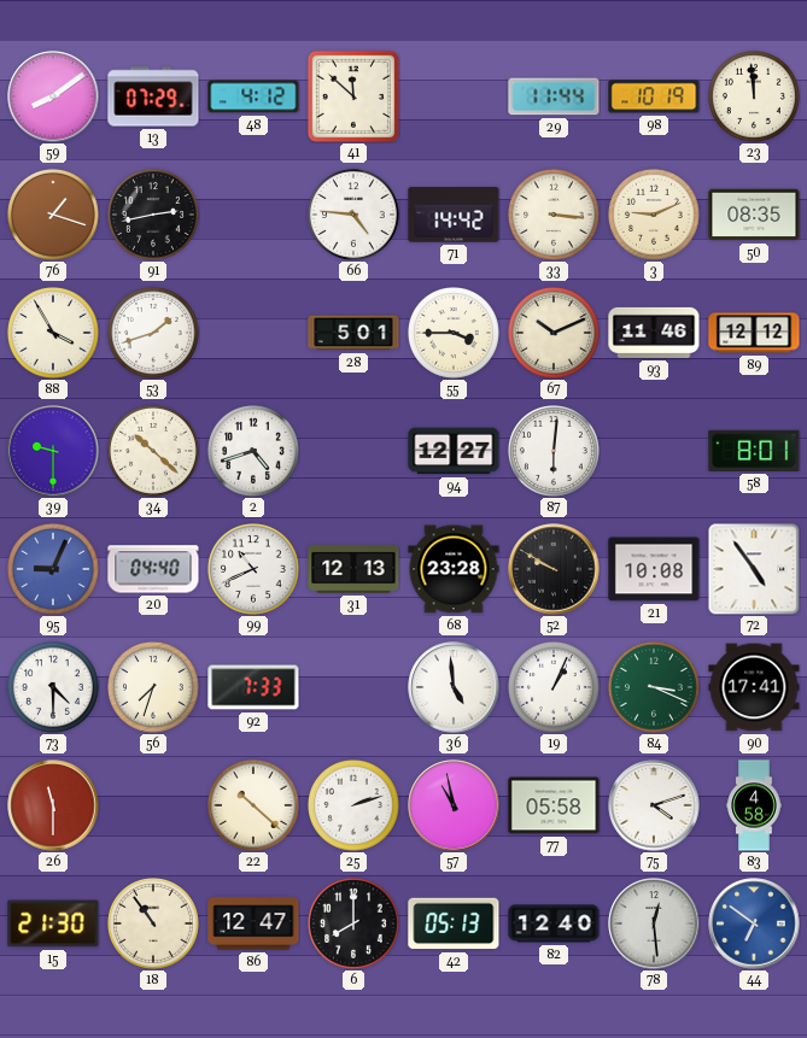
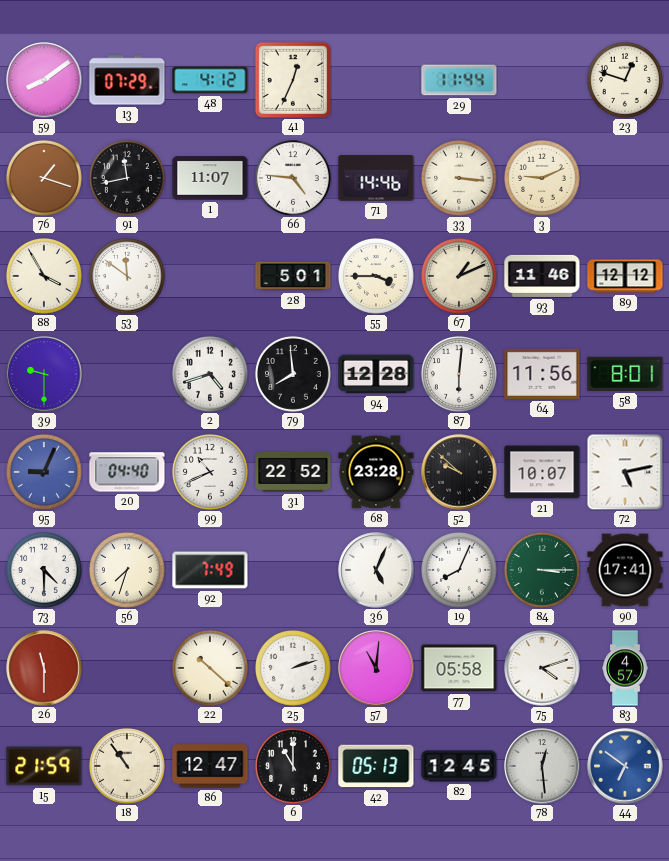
41: 11:52 -> 12:34 (292, 79)
98: 10:19 -> none (654, 96)
23: 11:59 -> 12:48 (626, 81)
91: 2:43 -> 11:43 (128, 179)
1: none -> 11:07 (210, 178)
71: 14:42 -> 14:46 (376, 178)
50: 08:35 -> none (754, 215)
53: 1:42 -> 11:51 (128, 277)
67: 10:11 -> 1:11 (460, 277)
34: 10:22 -> none (154, 452)
79: none -> 7:59 (294, 375)
94: 12:27 -> 12:28 (376, 374)
64: none -> 11:56 (542, 374)
31: 12:13 -> 22:52 (293, 472)
52: 9:50 -> 9:52 (459, 472)
21: 10:08 -> 10:07 (542, 472)
72: 4:54 -> 5:13 (625, 472)
92: 7:33 -> 7:49 (210, 570)
36: 4:59 -> 5:04 (376, 570)
19: 1:04 -> 8:04 (460, 571)
84: 3:19 -> 3:15 (543, 571)
57: 10:58 -> 11:01 (376, 668)
83: 4:58 -> 4:57 (625, 668)
15: 21:30 -> 21:59 (44, 766)
6: 8:00 -> 11:00 (294, 767)
82: 12:40 -> 12:45 (459, 766)
